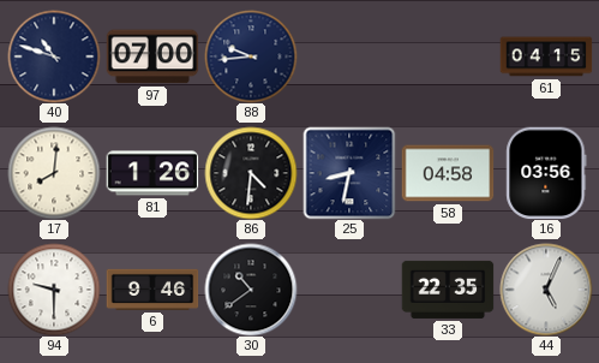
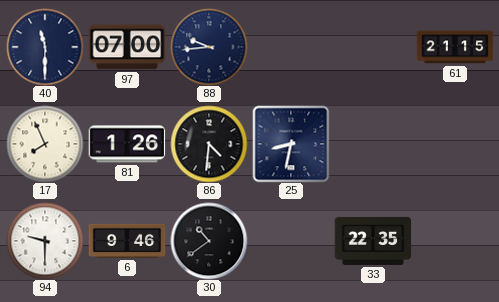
40: 10:48 -> 11:30 (45, 47)
61: 04:15 -> 21:15 (455, 47)
17: 8:01 -> 7:56 (45, 144)
58: 04:58 -> none (448, 173)
16: 03:56 -> none (546, 173)
44: 5:04 -> none (546, 290)
